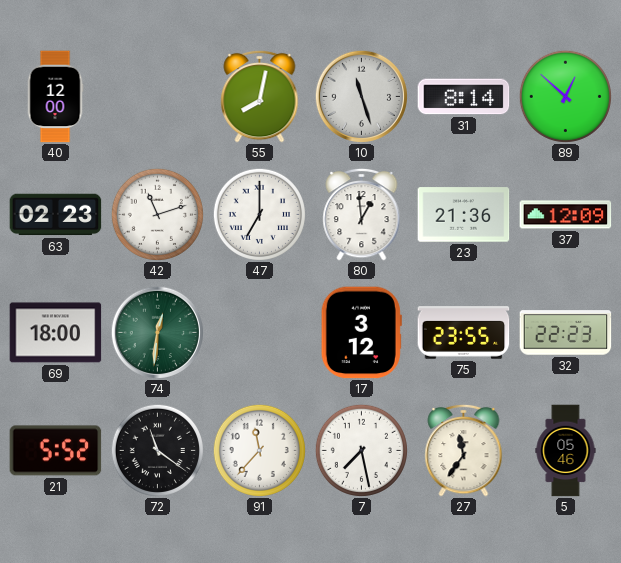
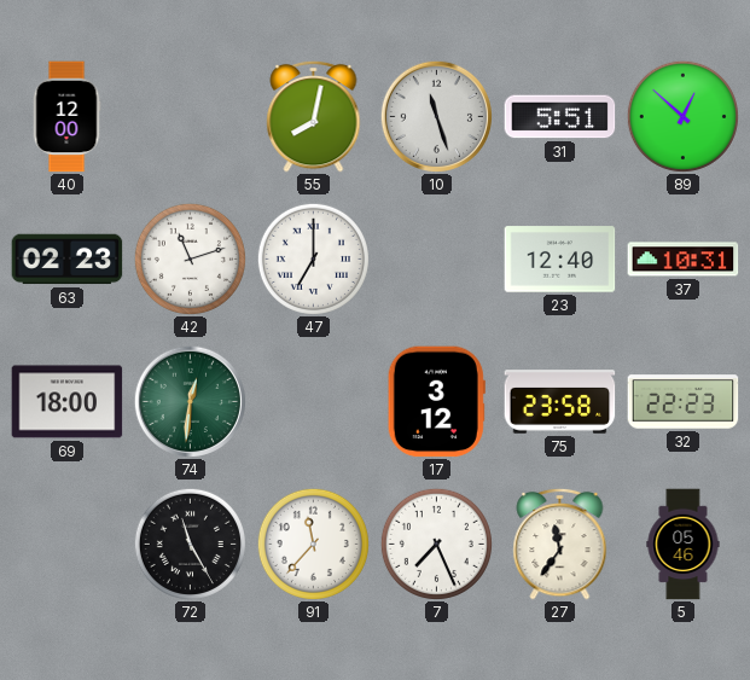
31: 8:14 -> 5:51 (560, 117)
80: 12:59 -> none (362, 214)
23: 21:36 -> 12:40 (560, 260)
37: 12:09 -> 10:31 (684, 260)
75: 23:55 -> 23:58 (560, 402)
21: 5:52 -> none (56, 451)
72: 11:21 -> 11:25 (190, 544)
7: 7:28 -> 7:26 (436, 544)
